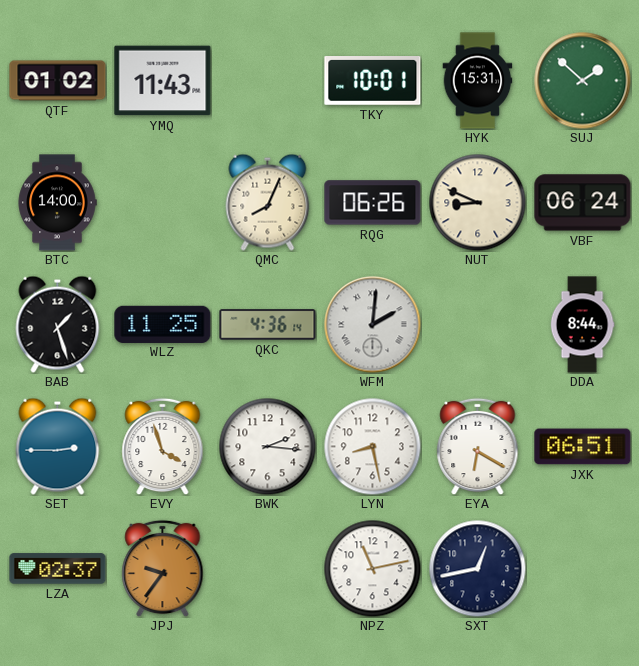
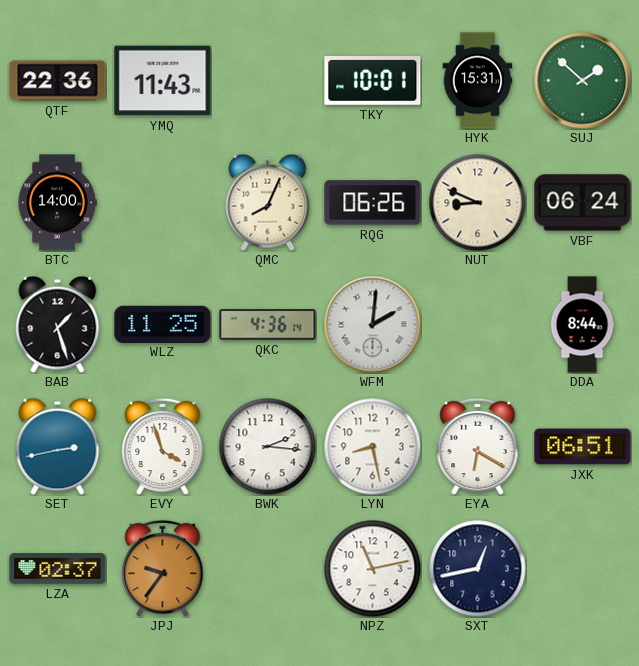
QTF: 01:02 -> 22:36 (58, 81)
SET: 2:45 -> 2:43 (58, 446)
